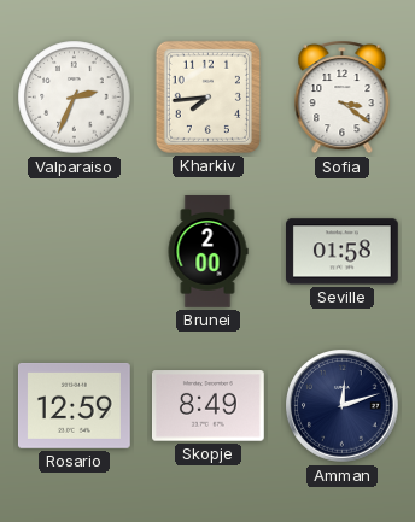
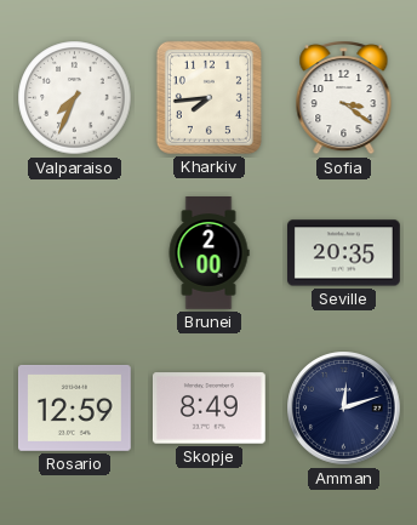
Valparaiso: 2:34 -> 7:34 (75, 98)
Seville: 01:58 -> 20:35 (344, 253)
